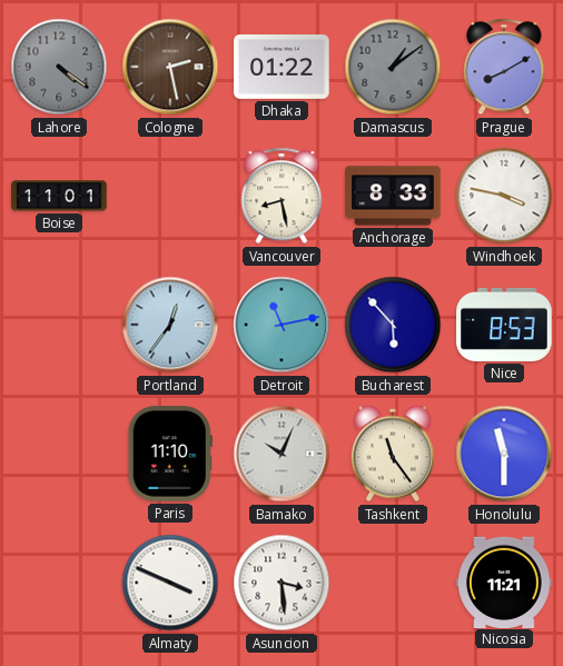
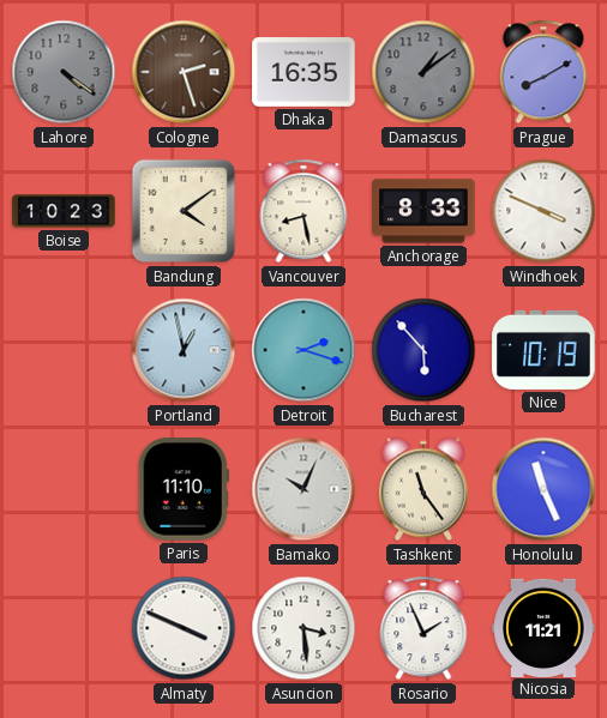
Cologne: 2:28 -> 2:27 (184, 72)
Dhaka: 01:22 -> 16:35 (303, 73)
Boise: 11:01 -> 10:23 (64, 211)
Bandung: none -> 4:09 (184, 211)
Windhoek: 3:47 -> 3:49 (543, 211)
Portland: 12:36 -> 12:58 (184, 350)
Detroit: 11:13 -> 2:18 (303, 350)
Nice: 8:53 -> 10:19 (543, 350)
Honolulu: 11:30 -> 11:26 (543, 489)
Rosario: none -> 1:56 (423, 628)
